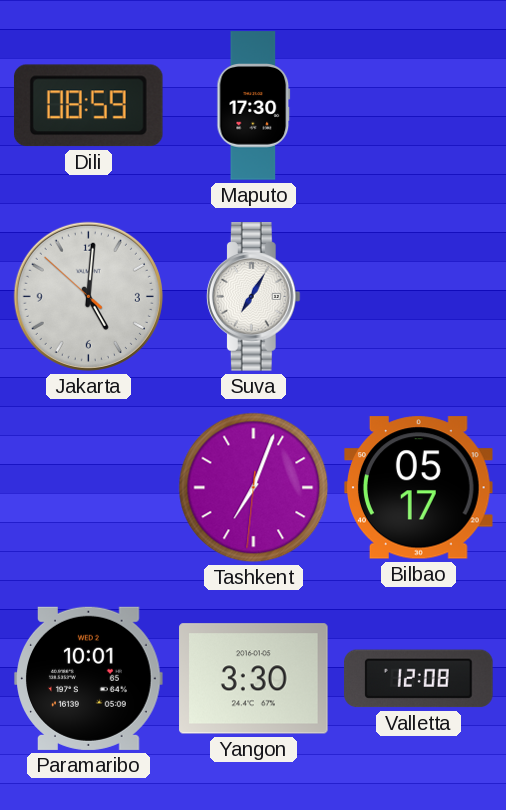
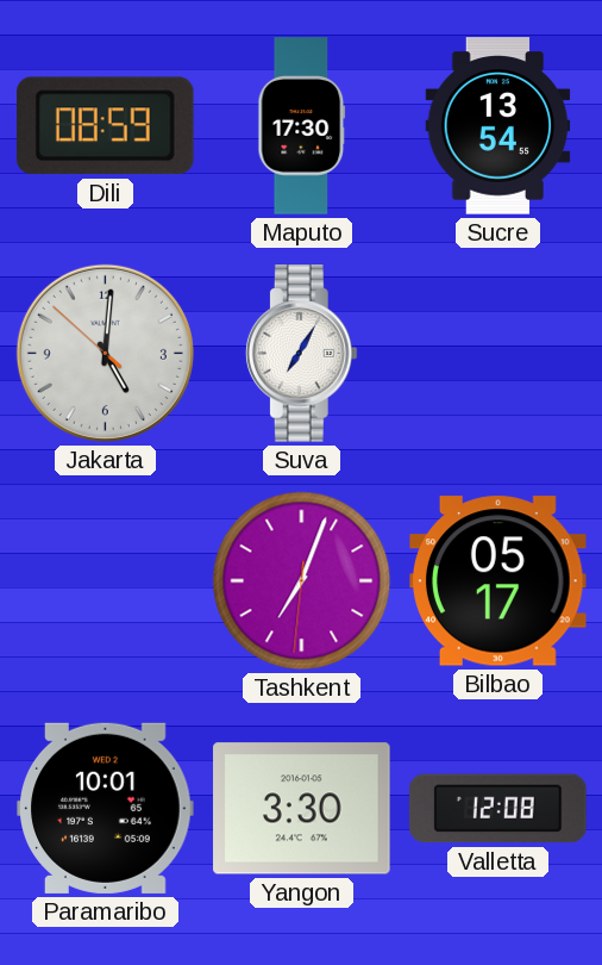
Sucre: none -> 13:54 (498, 126)
